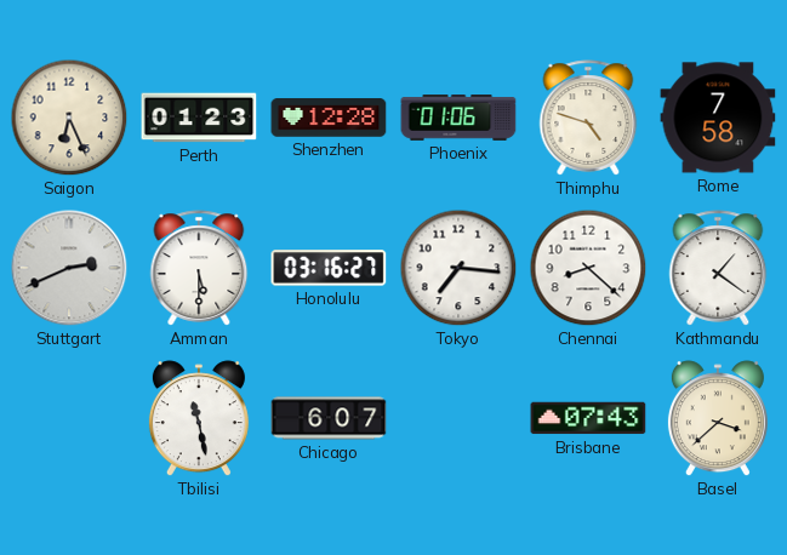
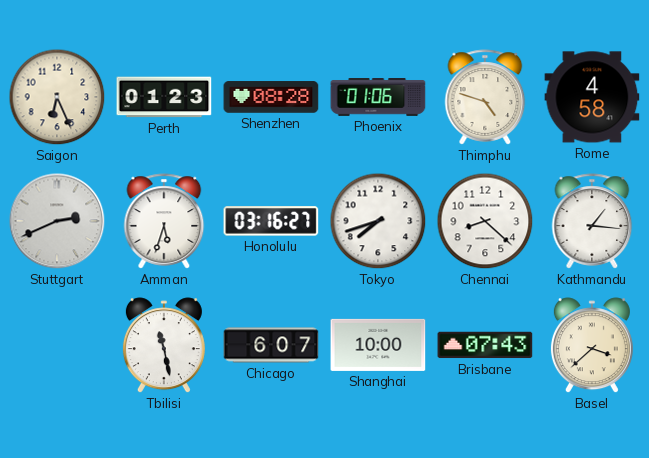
Shenzhen: 12:28 -> 08:28 (271, 97)
Rome: 7:58 -> 4:58 (592, 97)
Amman: 5:30 -> 5:33 (164, 221)
Tokyo: 7:16 -> 7:42 (378, 221)
Kathmandu: 1:21 -> 1:16 (592, 221)
Shanghai: none -> 10:00 (378, 345)
